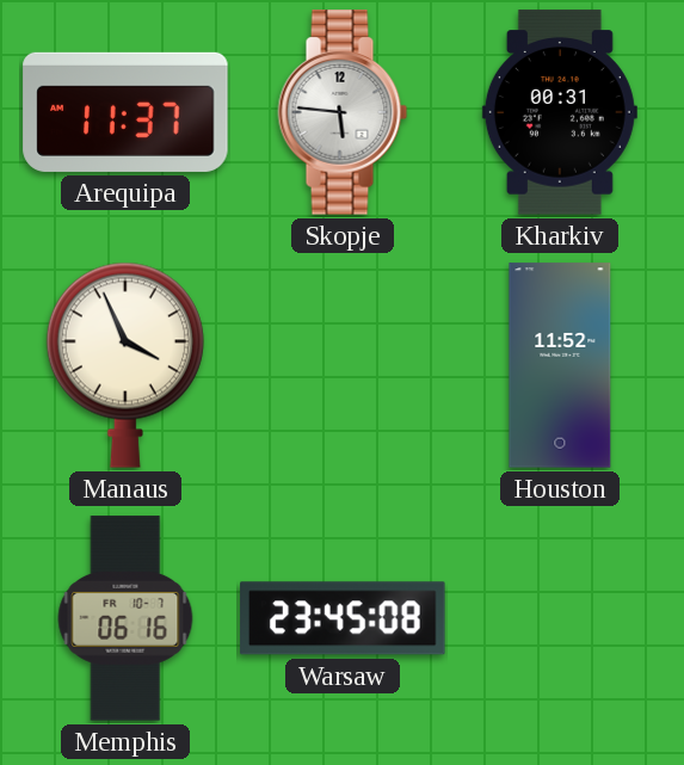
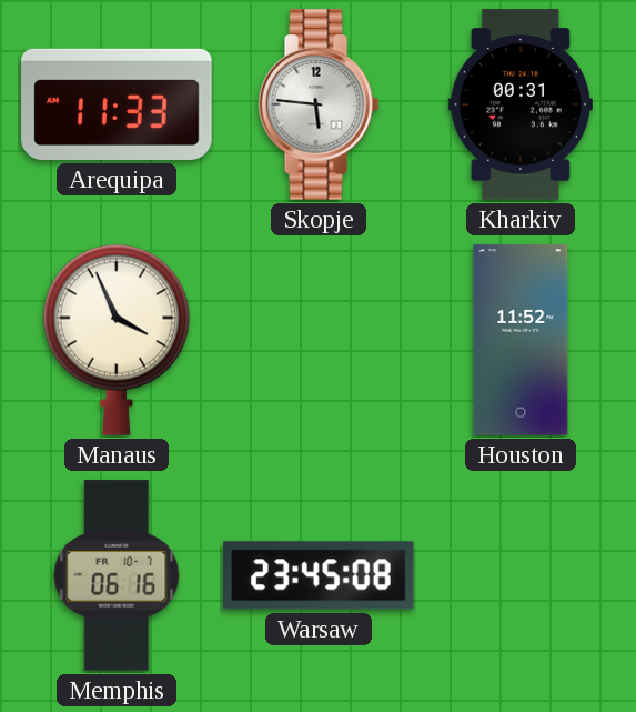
Arequipa: 11:37 -> 11:33 (117, 104)
